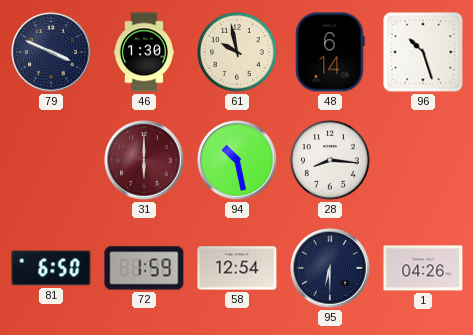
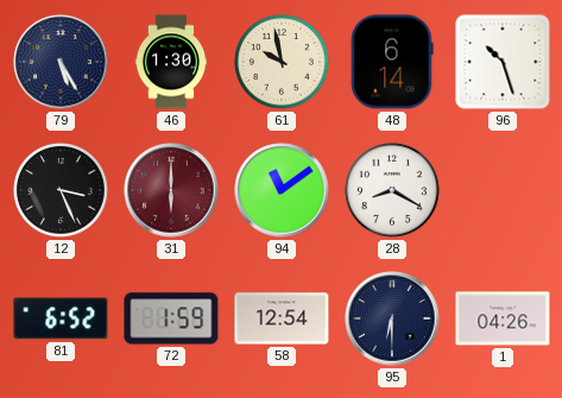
79: 3:49 -> 5:25 (61, 62)
12: none -> 3:26 (62, 191)
94: 10:28 -> 11:09 (282, 190)
28: 8:16 -> 8:20 (393, 191)
81: 6:50 -> 6:52 (61, 318)
